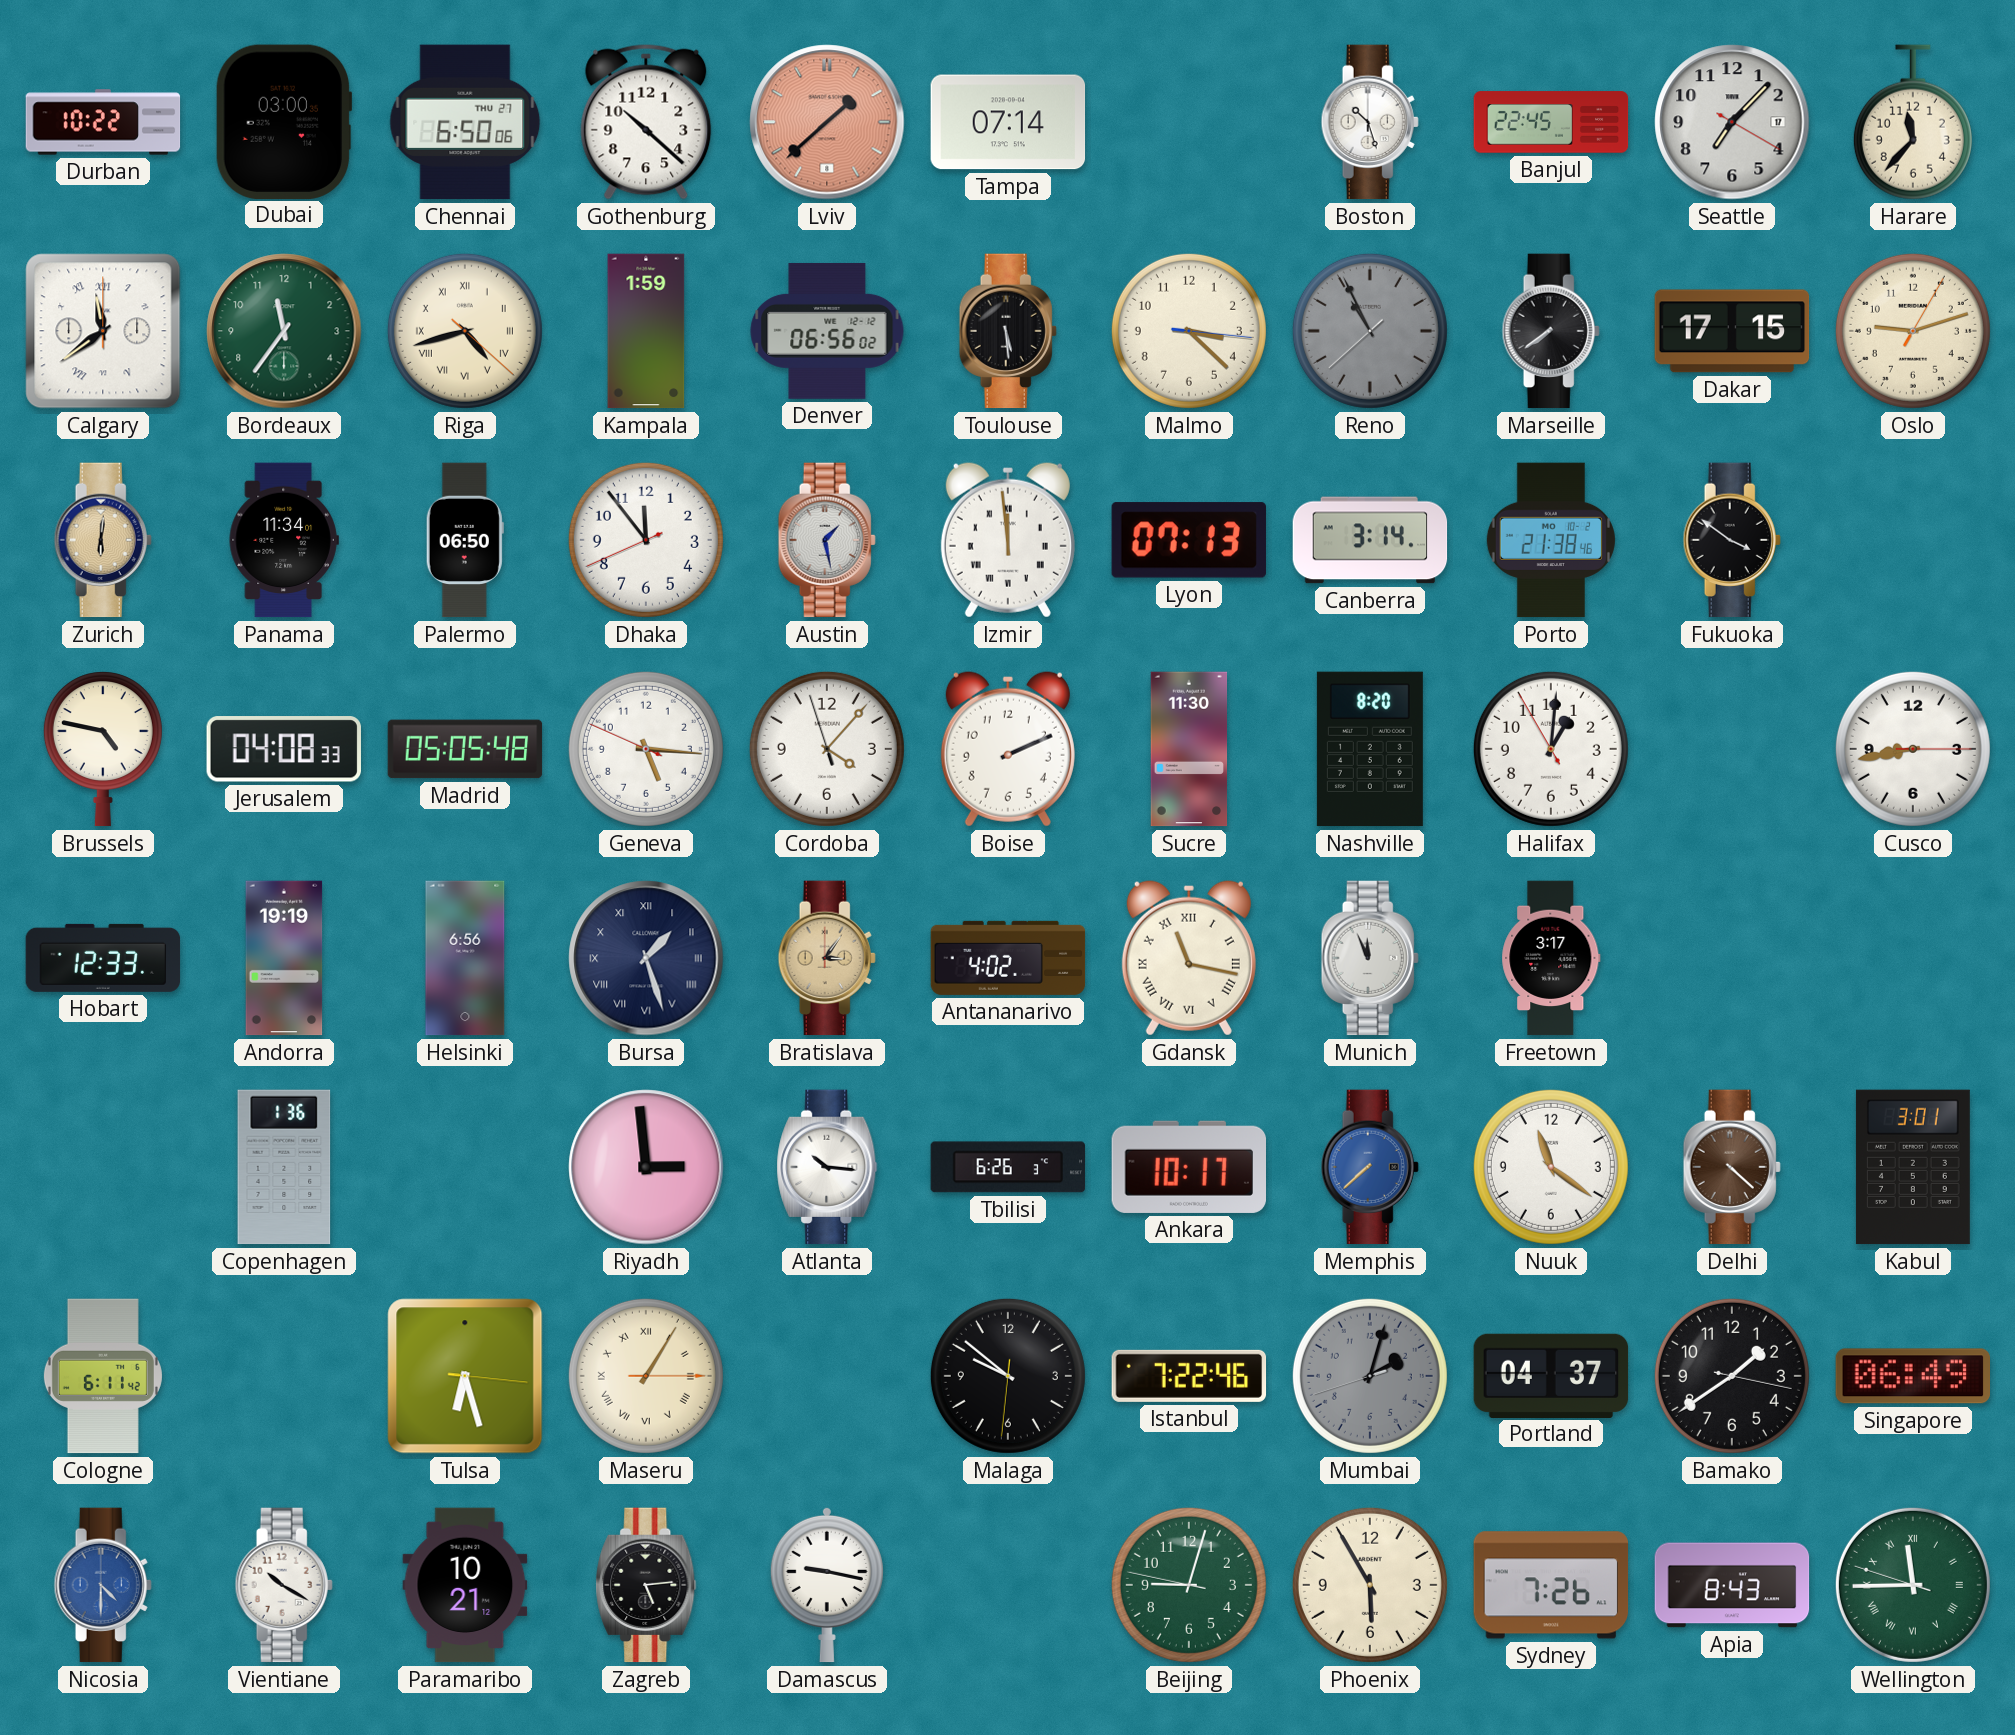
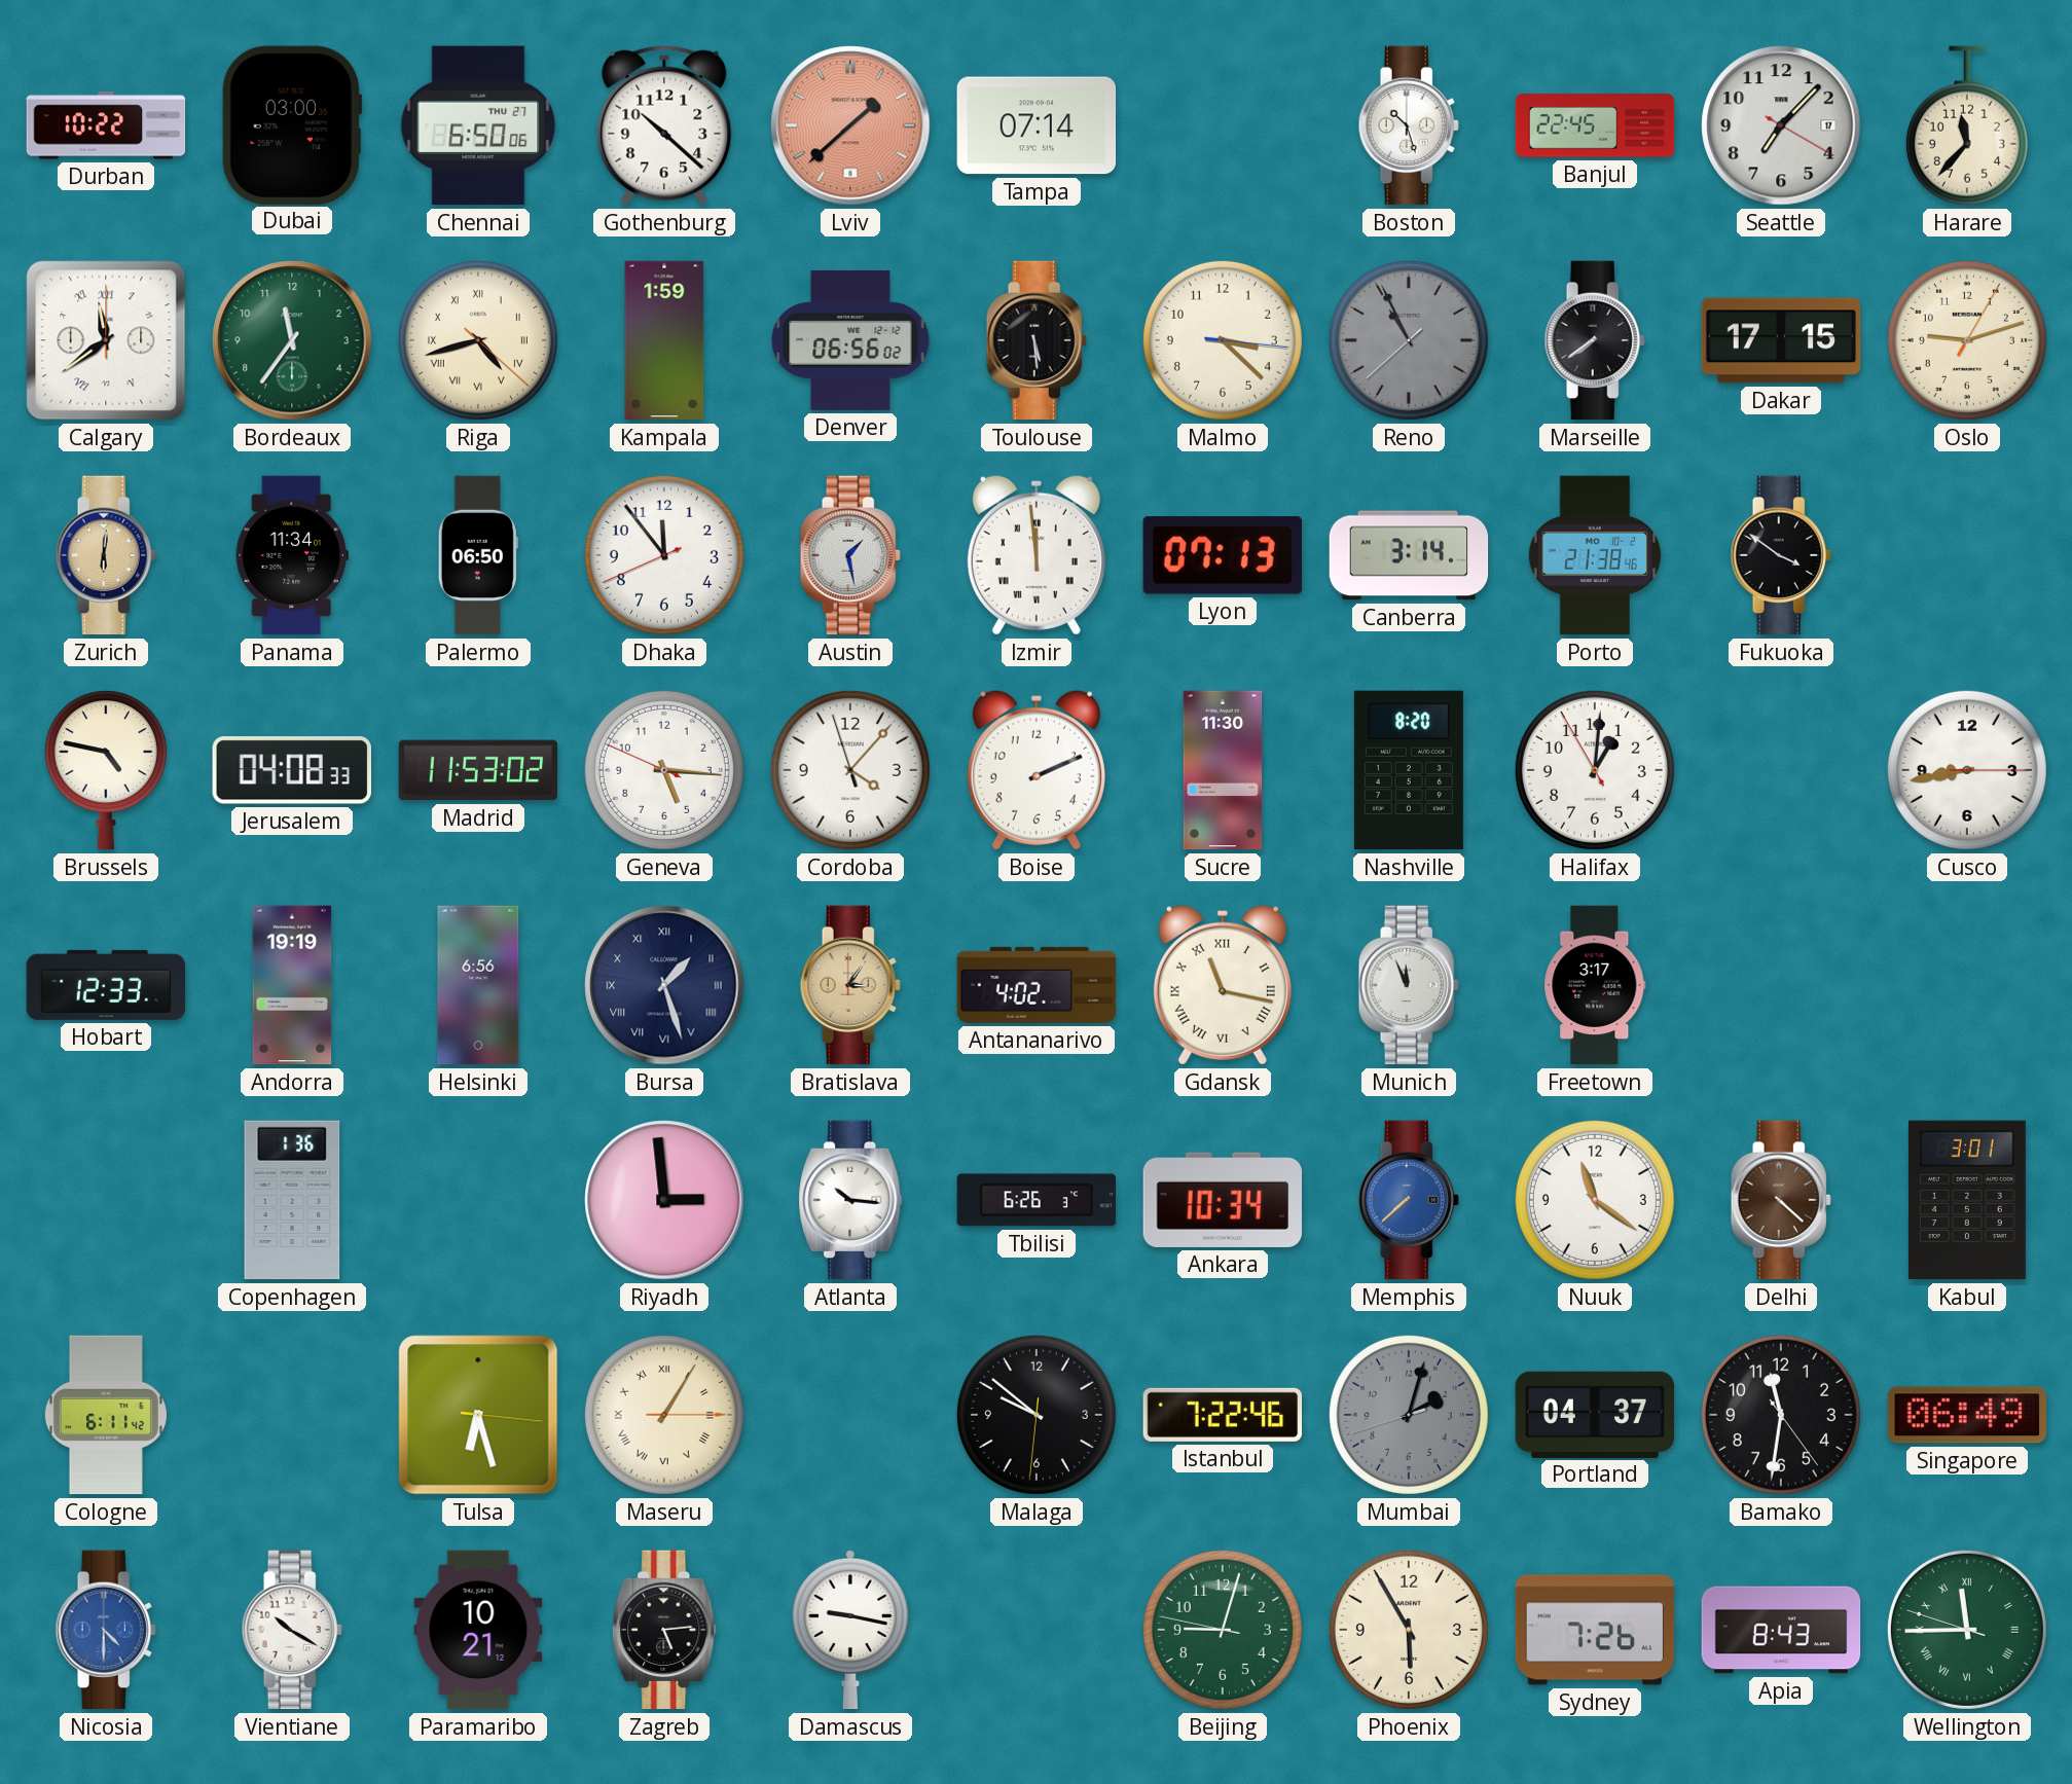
Madrid: 05:05 -> 11:53 (478, 770)
Ankara: 10:17 -> 10:34 (1222, 1200)
Bamako: 1:39 -> 11:31 (1781, 1415)
